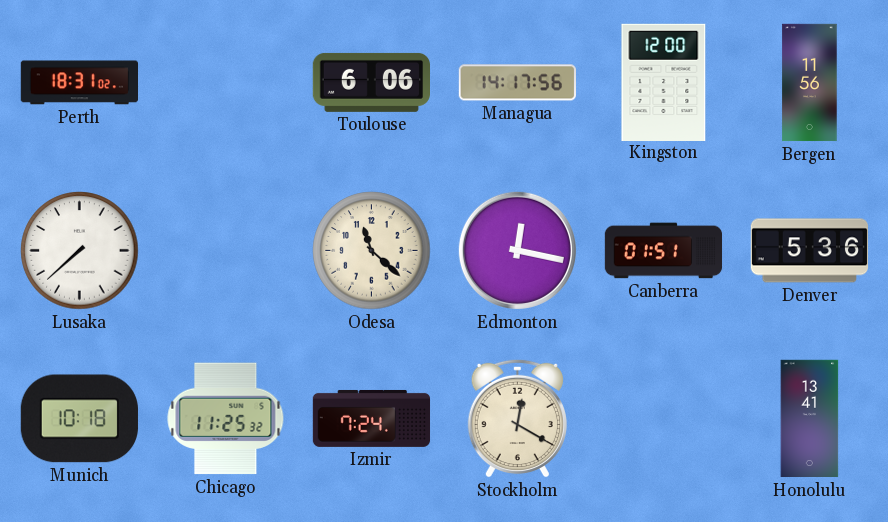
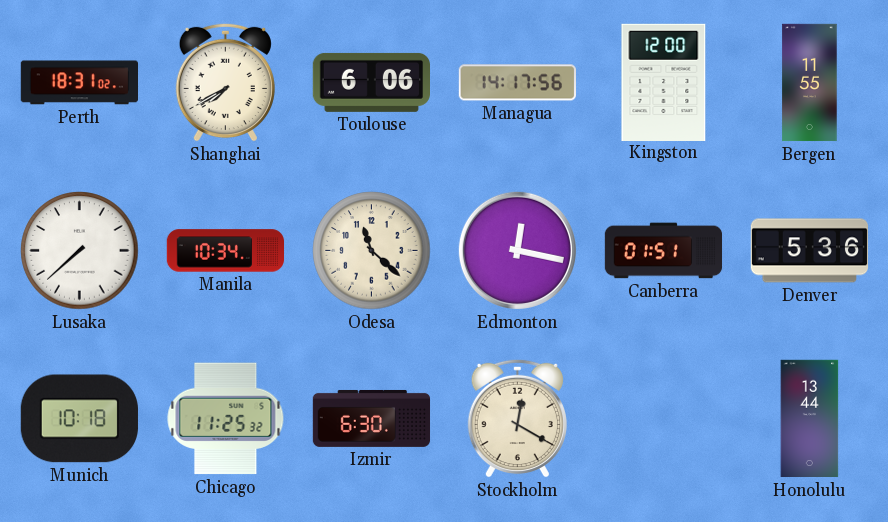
Shanghai: none -> 7:40 (225, 82)
Bergen: 11:56 -> 11:55 (810, 83)
Manila: none -> 10:34 (226, 251)
Izmir: 7:24 -> 6:30 (372, 418)
Honolulu: 13:41 -> 13:44 (810, 419)
